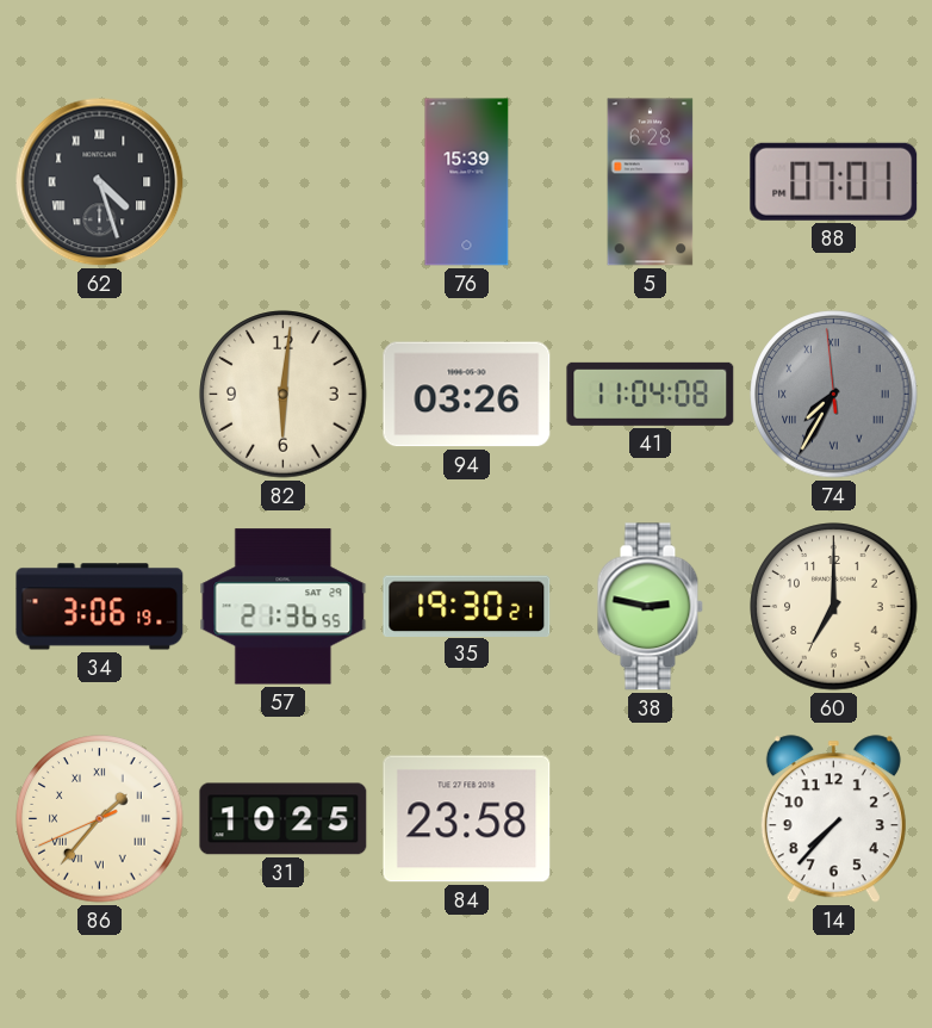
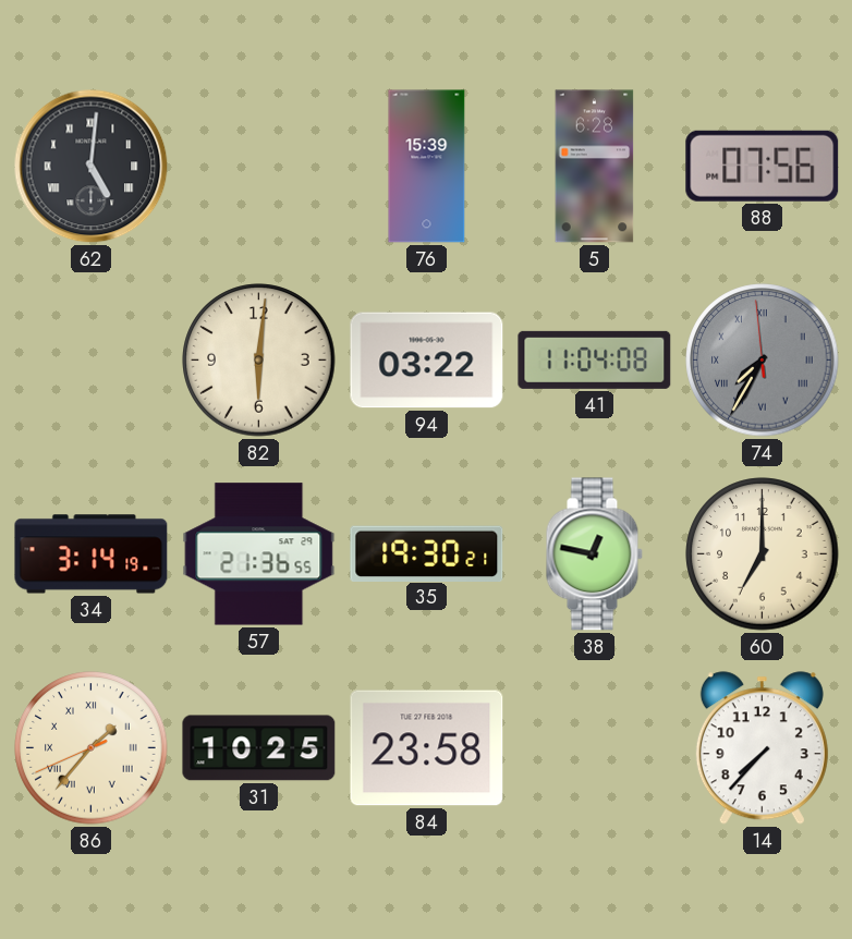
62: 4:27 -> 5:01 (92, 167)
88: 07:01 -> 07:56 (763, 166)
94: 03:26 -> 03:22 (427, 361)
34: 3:06 -> 3:14 (92, 554)
38: 2:47 -> 12:47 (594, 554)
